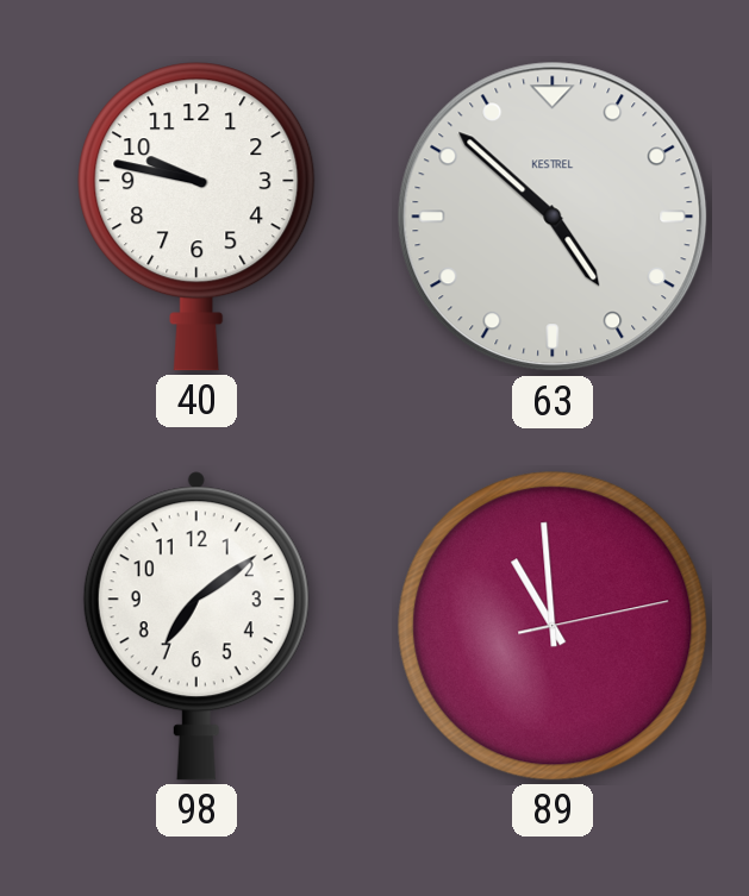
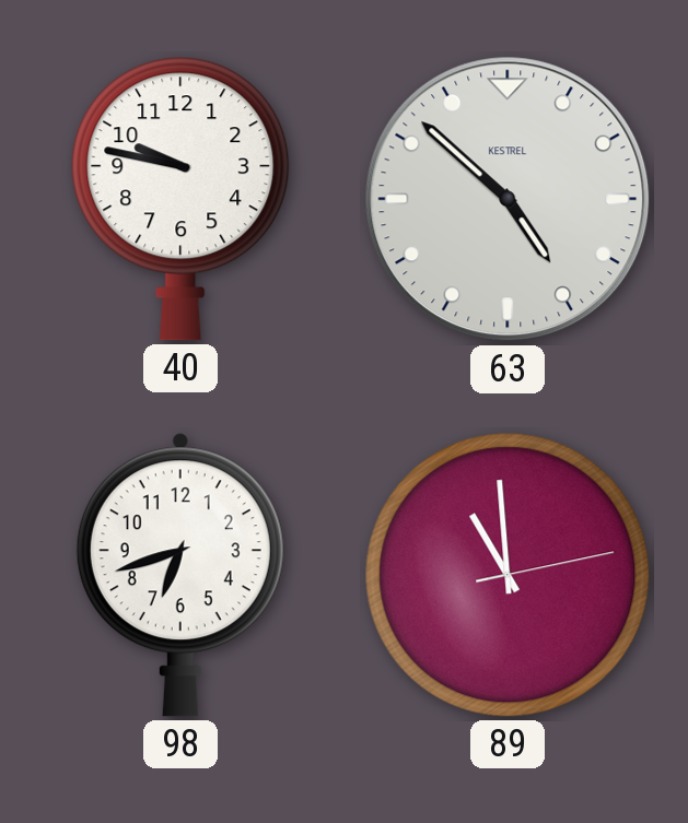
98: 7:09 -> 6:42 (180, 575)
